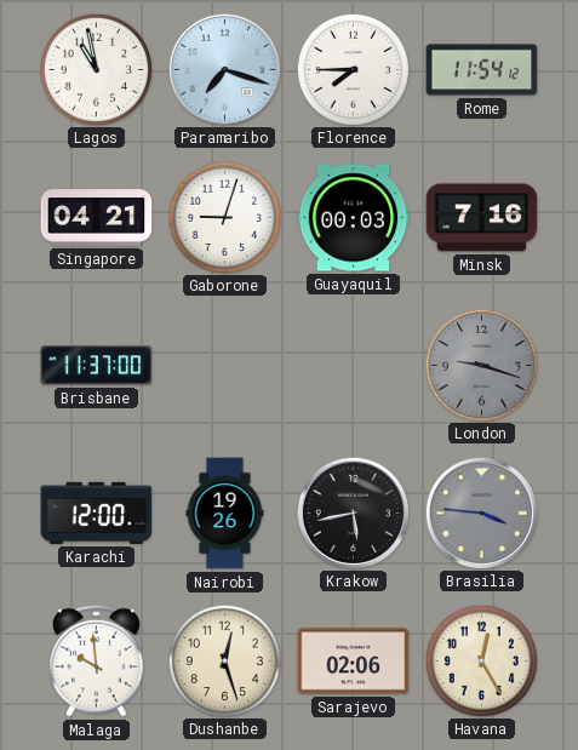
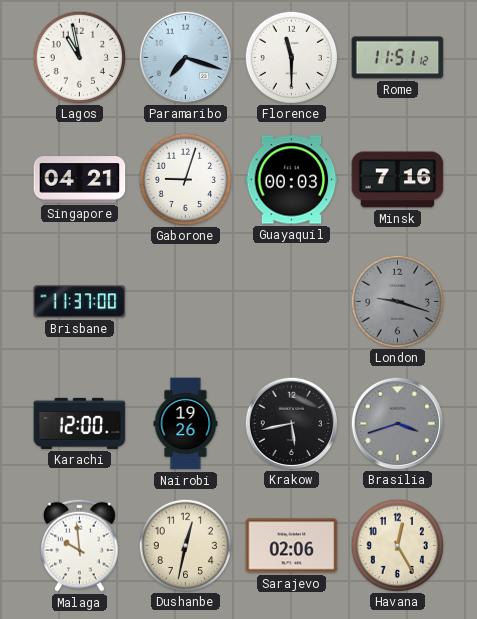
Florence: 7:45 -> 11:30 (291, 57)
Rome: 11:54 -> 11:51 (398, 58)
Brasilia: 3:46 -> 3:42 (397, 423)
Dushanbe: 12:27 -> 12:32 (185, 545)
